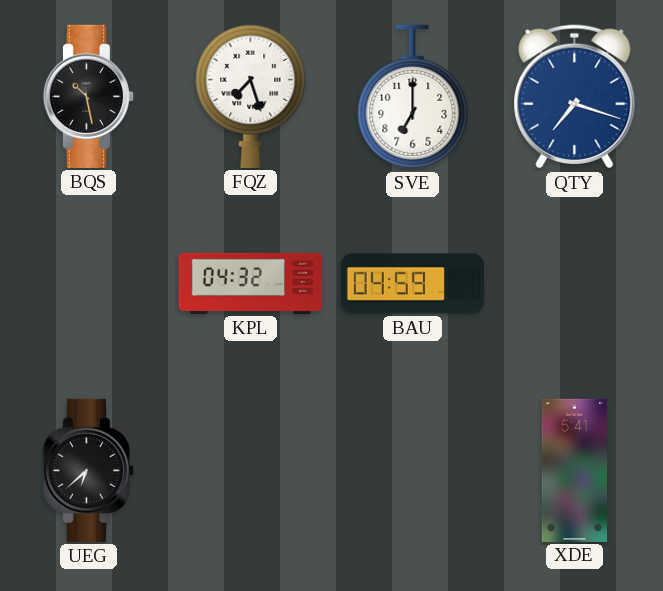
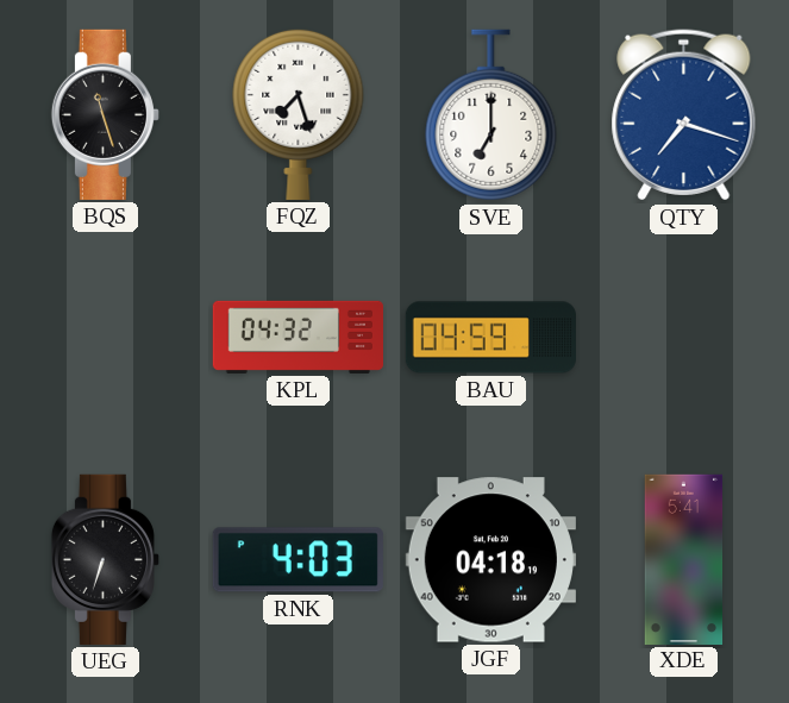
BQS: 10:28 -> 11:27 (105, 114)
UEG: 6:38 -> 6:33 (105, 559)
RNK: none -> 4:03 (298, 560)
JGF: none -> 04:18 (490, 560)
